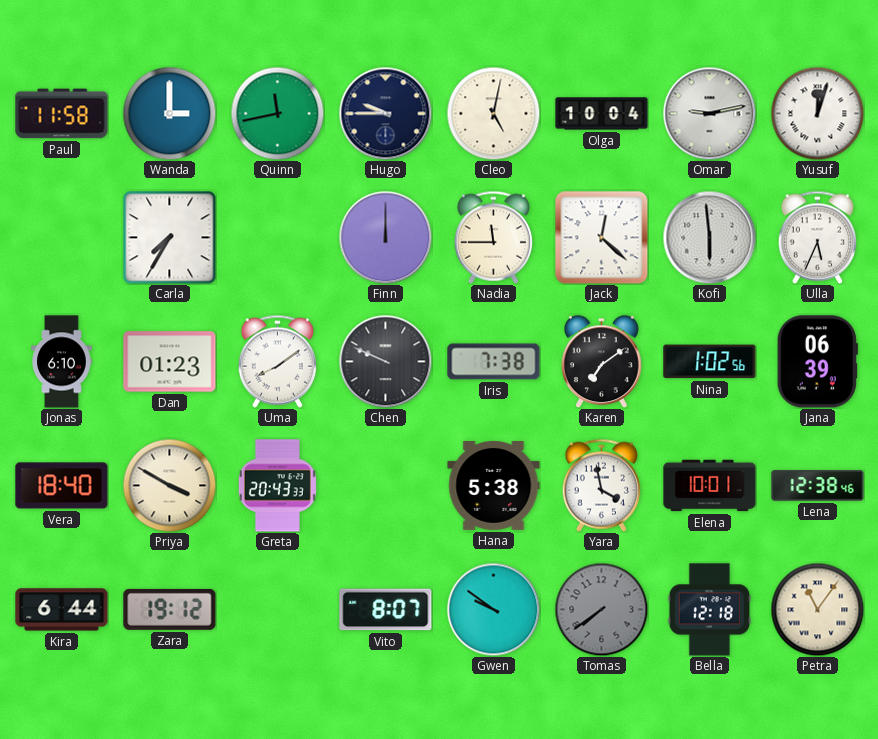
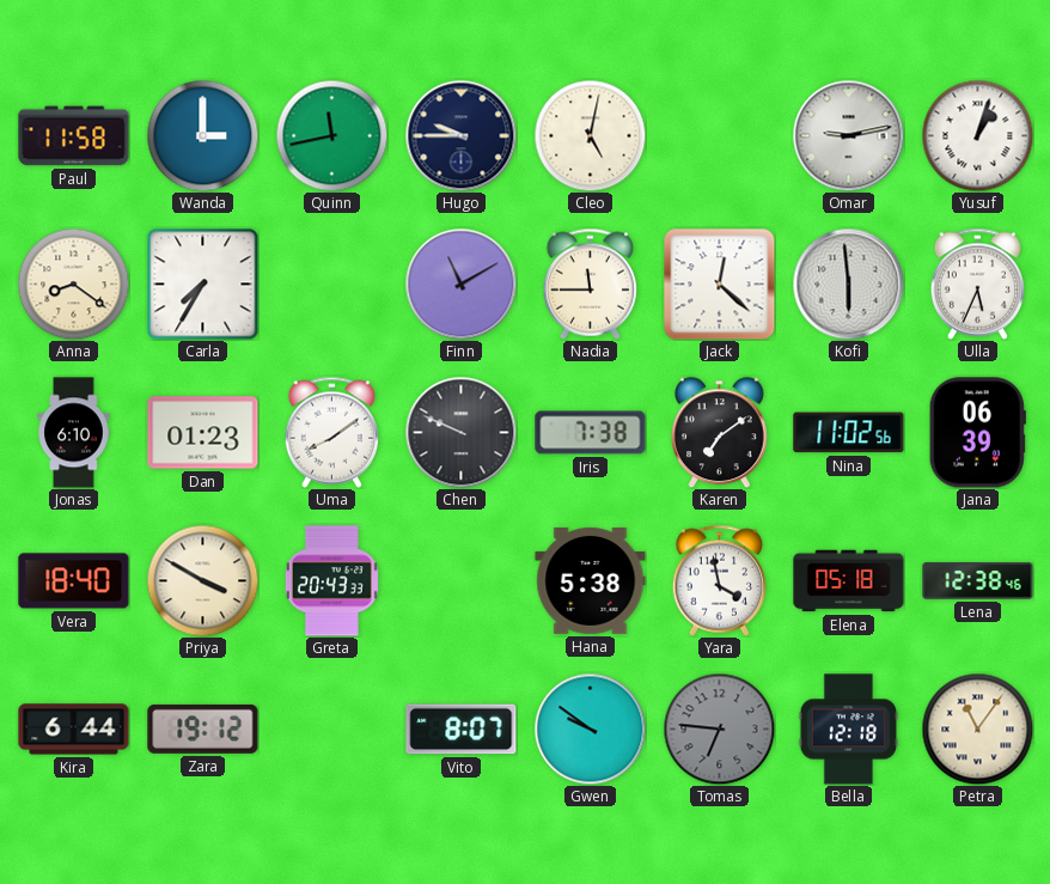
Olga: 10:04 -> none (602, 114)
Yusuf: 12:03 -> 1:03 (977, 135)
Anna: none -> 8:21 (73, 284)
Finn: 12:00 -> 11:10 (460, 284)
Nina: 1:02 -> 11:02 (849, 433)
Elena: 10:01 -> 05:18 (849, 581)
Tomas: 7:39 -> 6:46 (719, 728)
